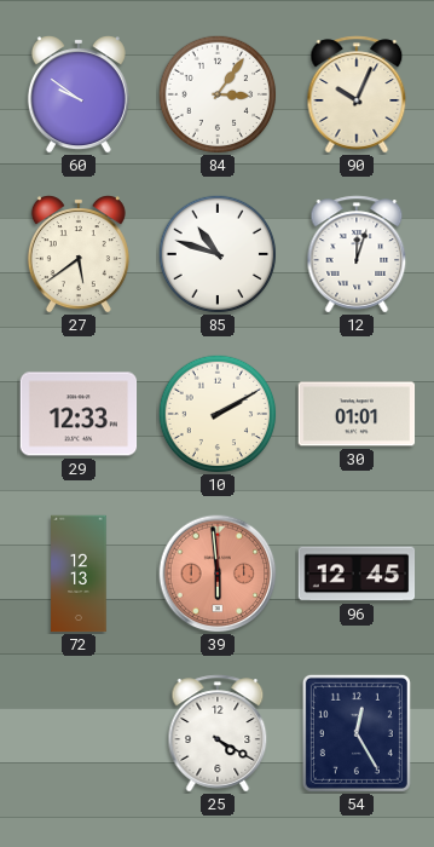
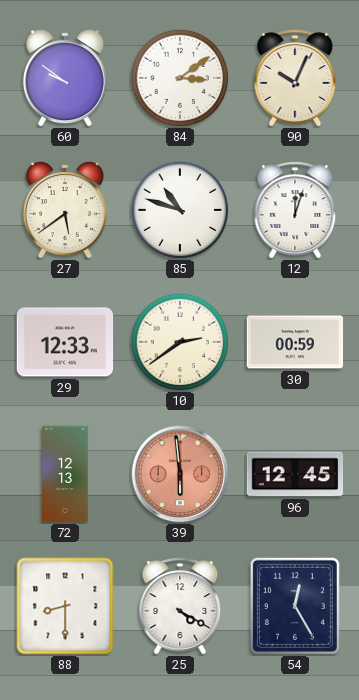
84: 3:06 -> 3:09 (180, 78)
10: 2:10 -> 2:39 (180, 342)
30: 01:01 -> 00:59 (295, 342)
88: none -> 8:30 (65, 606)
